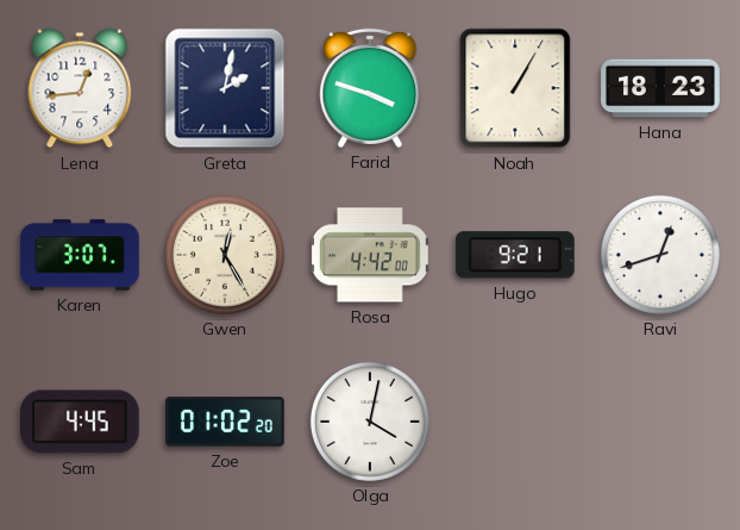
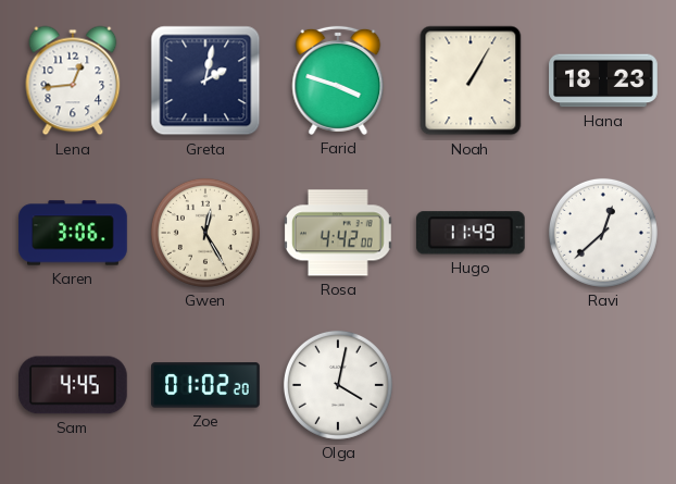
Karen: 3:07 -> 3:06 (73, 233)
Hugo: 9:21 -> 11:49 (471, 233)
Ravi: 12:42 -> 12:38 (603, 233)
